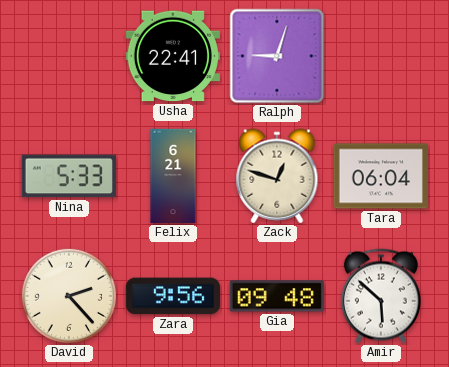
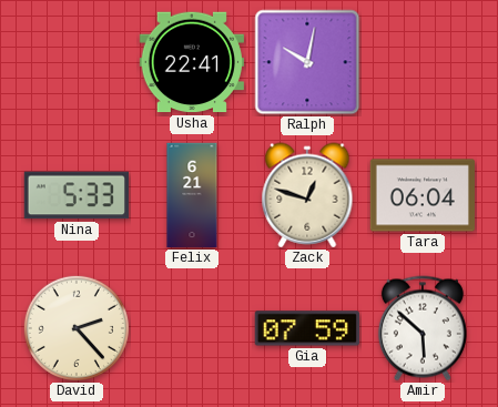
Ralph: 9:03 -> 10:02 (307, 62)
Zara: 9:56 -> none (172, 296)
Gia: 09:48 -> 07:59 (307, 328)
